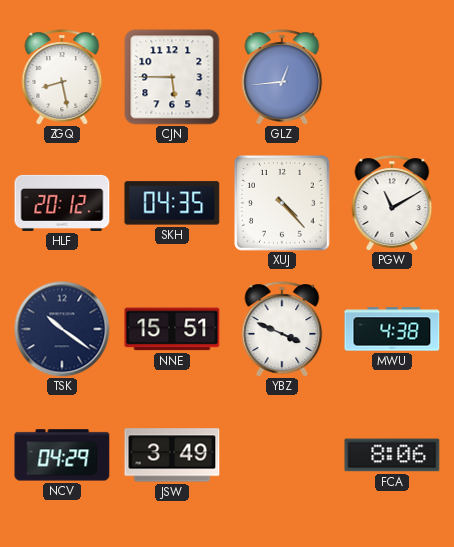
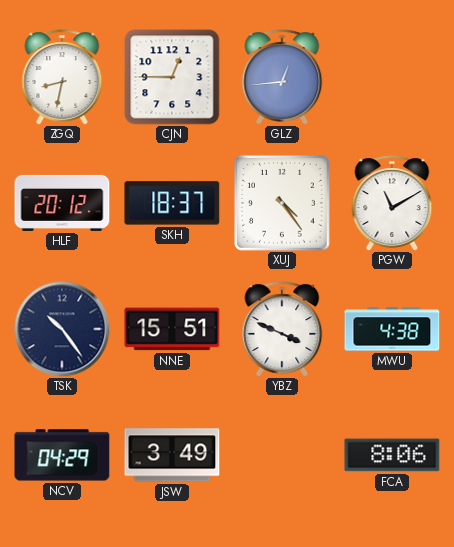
ZGQ: 8:28 -> 8:32 (62, 77)
CJN: 5:45 -> 12:45 (172, 77)
SKH: 04:35 -> 18:37 (172, 203)
XUJ: 4:23 -> 4:24 (282, 203)
TSK: 10:21 -> 10:24 (62, 329)
